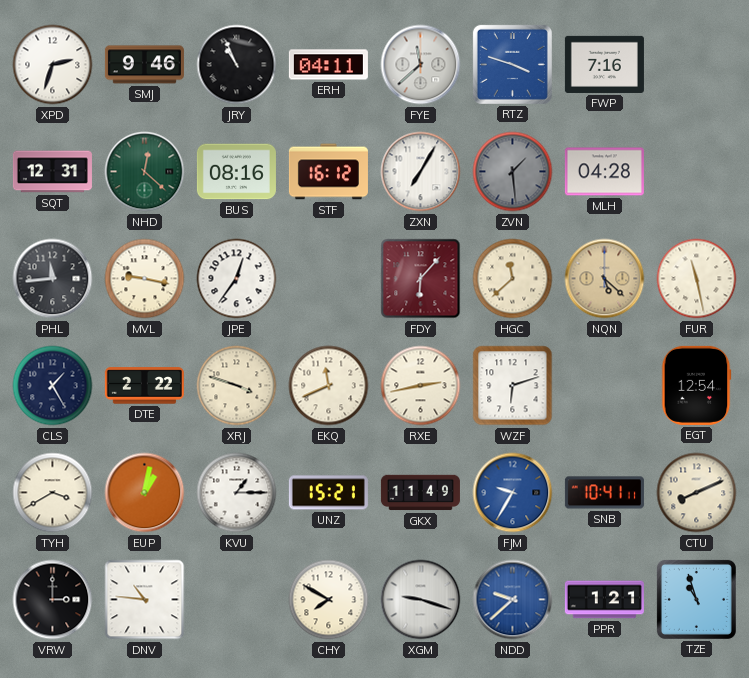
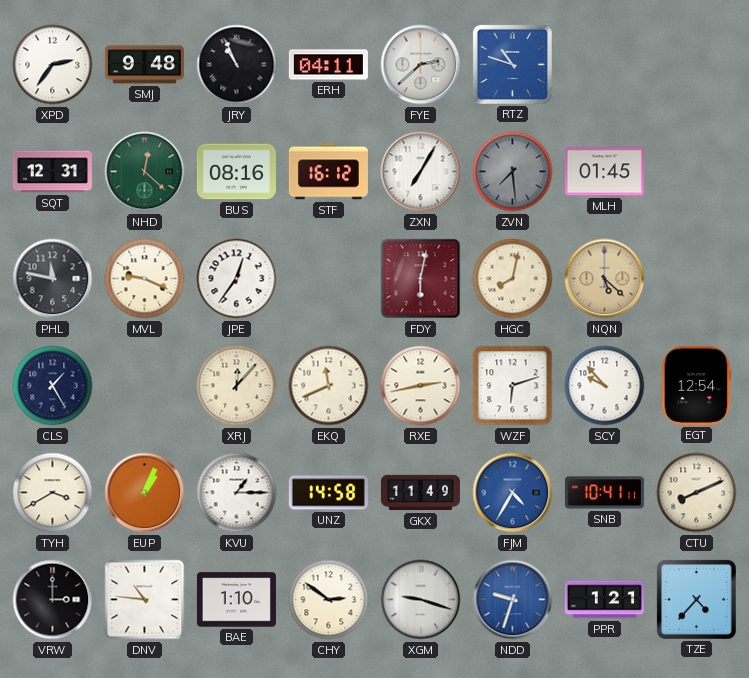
XPD: 2:33 -> 2:36 (53, 65)
SMJ: 9:46 -> 9:48 (144, 65)
FYE: 11:38 -> 2:38 (421, 65)
RTZ: 3:48 -> 10:48 (512, 64)
FWP: 7:16 -> none (604, 64)
ZVN: 1:29 -> 7:29 (513, 172)
MLH: 04:28 -> 01:45 (604, 172)
PHL: 11:44 -> 11:47 (53, 279)
MVL: 9:17 -> 9:19 (145, 279)
FDY: 6:07 -> 6:02 (421, 279)
HGC: 11:38 -> 8:02 (513, 279)
FUR: 11:28 -> none (697, 279)
DTE: 2:22 -> none (144, 386)
XRJ: 3:48 -> 12:07 (237, 386)
SCY: none -> 9:53 (605, 386)
EUP: 1:02 -> 1:04 (145, 493)
UNZ: 15:21 -> 14:58 (328, 493)
FJM: 9:35 -> 4:35 (513, 493)
BAE: none -> 1:10 (236, 600)
CHY: 7:50 -> 2:51 (329, 600)
NDD: 9:38 -> 9:33 (513, 600)
TZE: 10:57 -> 4:37 (696, 599)
